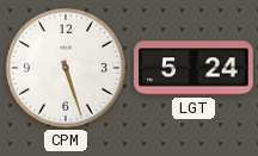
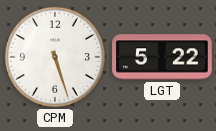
LGT: 5:24 -> 5:22 (162, 57)
